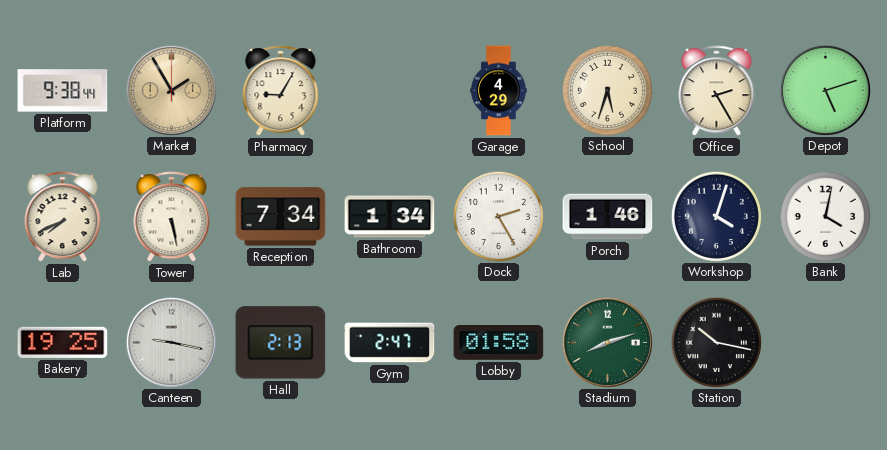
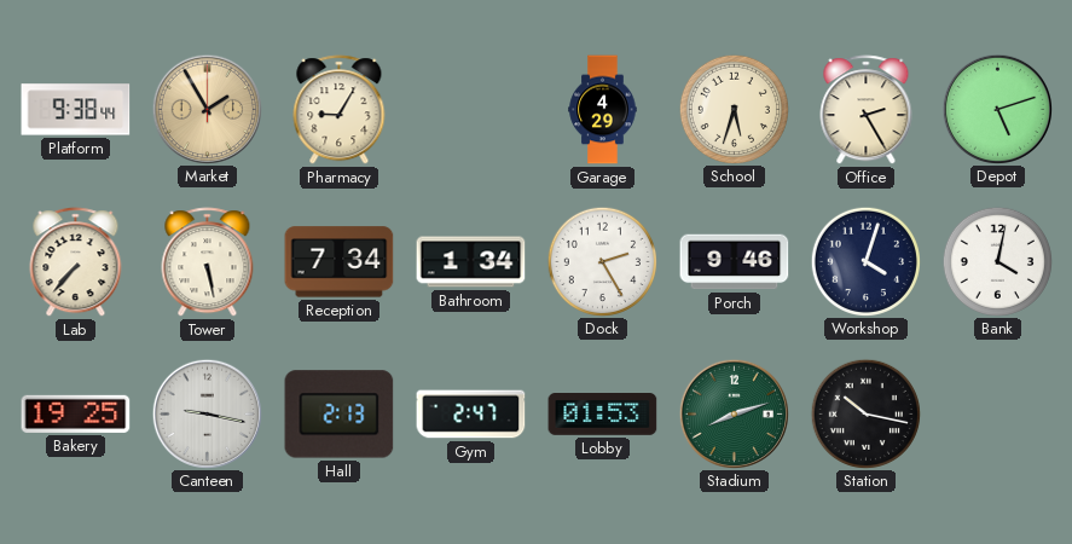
Lab: 7:41 -> 7:37 (76, 262)
Porch: 1:46 -> 9:46 (735, 262)
Lobby: 01:58 -> 01:53 (603, 415)
